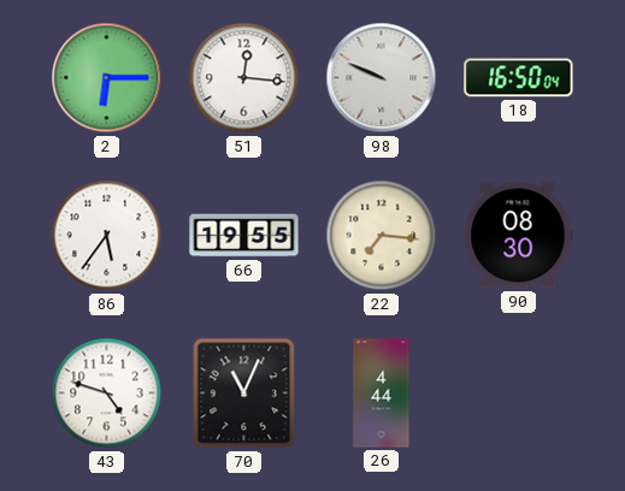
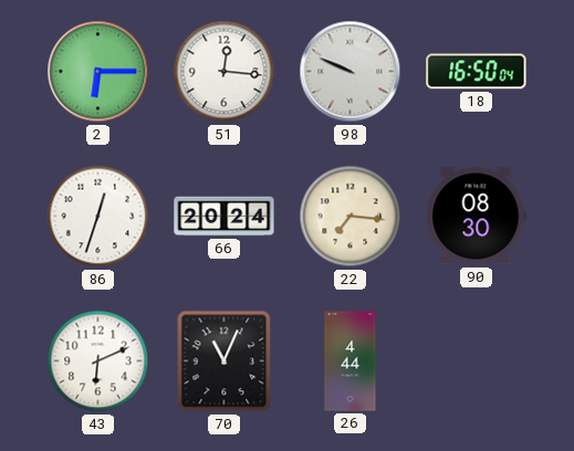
86: 5:36 -> 12:33 (98, 217)
66: 19:55 -> 20:24 (225, 217)
43: 4:48 -> 6:11 (98, 361)
